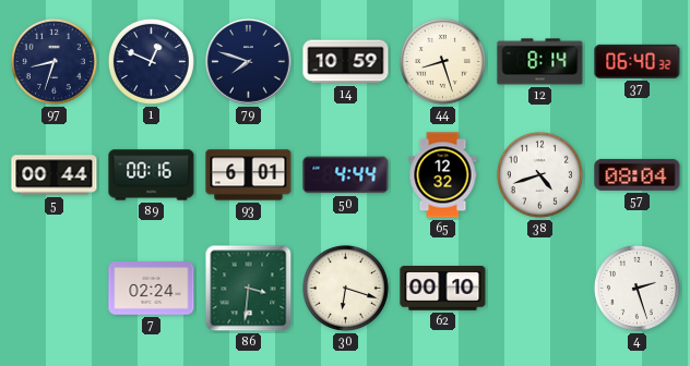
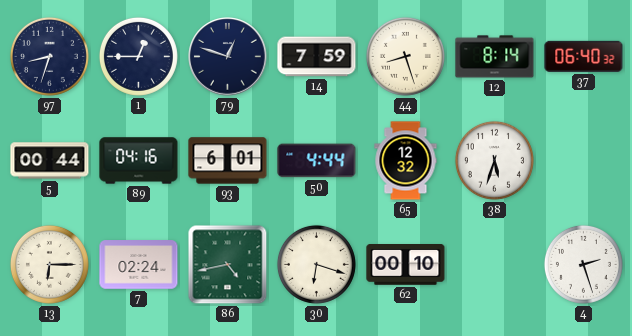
1: 12:49 -> 12:45 (138, 56)
79: 7:48 -> 12:48 (228, 57)
14: 10:59 -> 7:59 (317, 57)
89: 00:16 -> 04:16 (139, 161)
38: 4:42 -> 5:33 (494, 160)
57: 08:04 -> none (638, 174)
13: none -> 6:15 (49, 264)
86: 3:31 -> 4:43 (228, 265)
